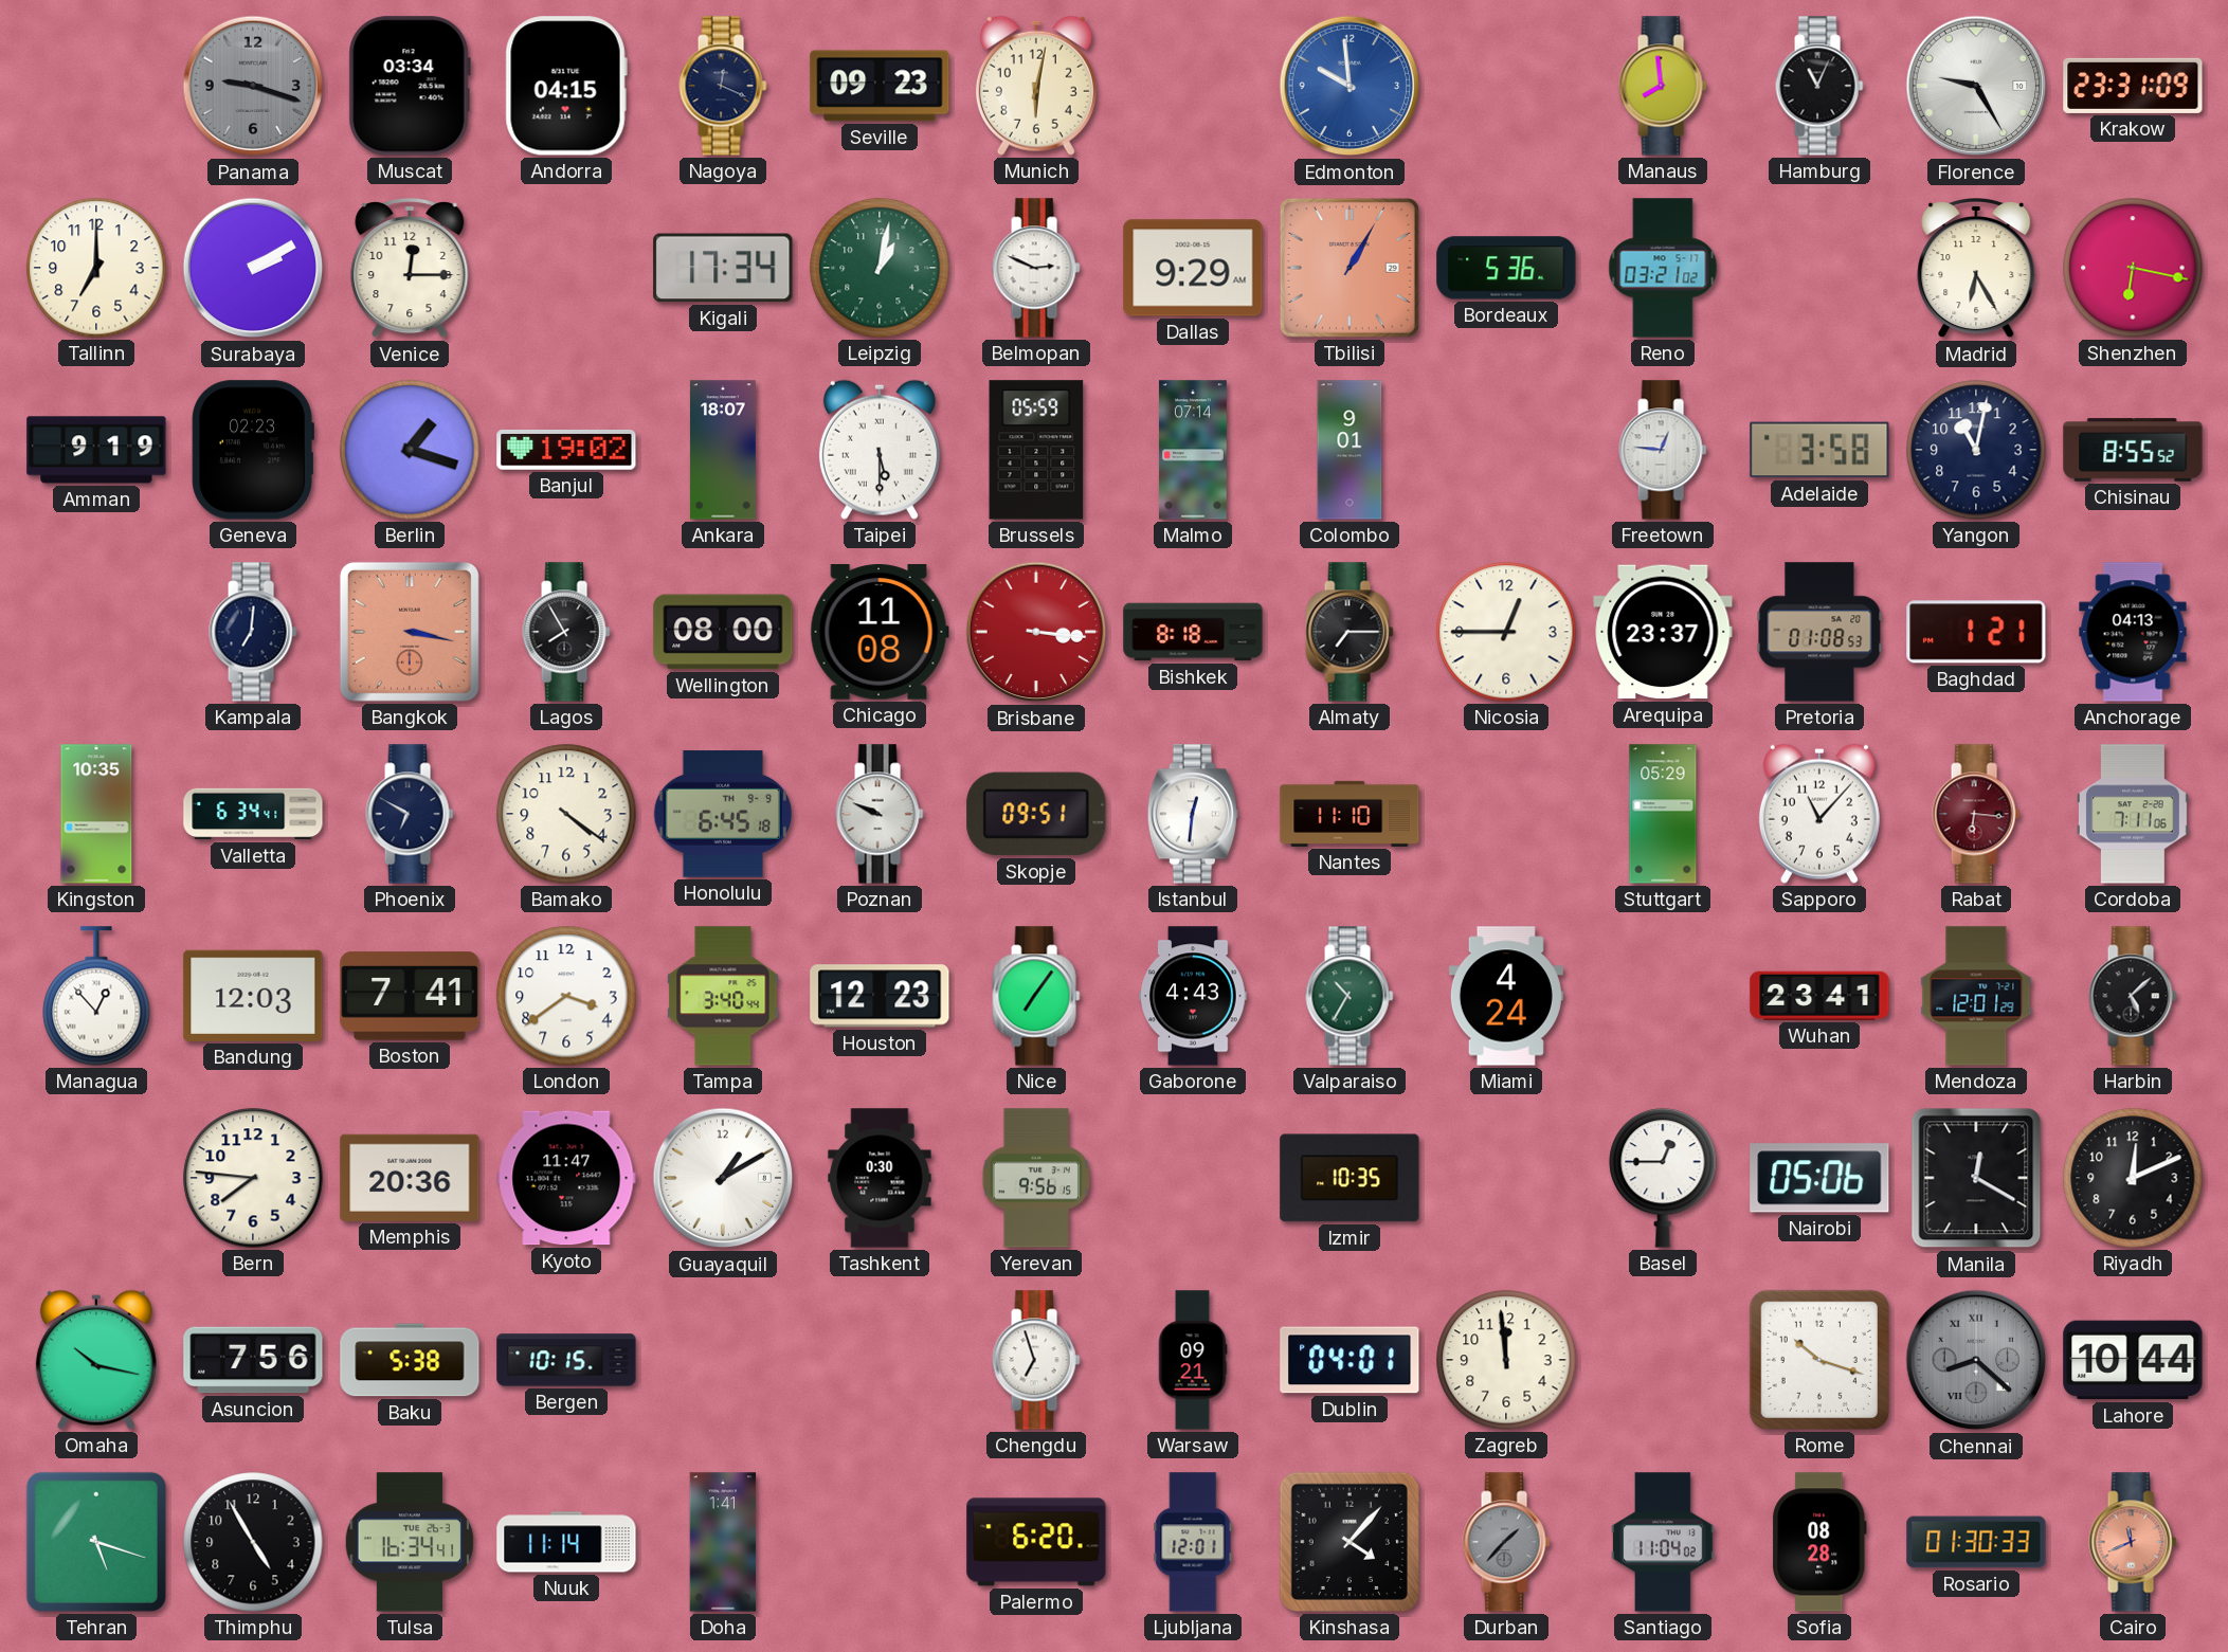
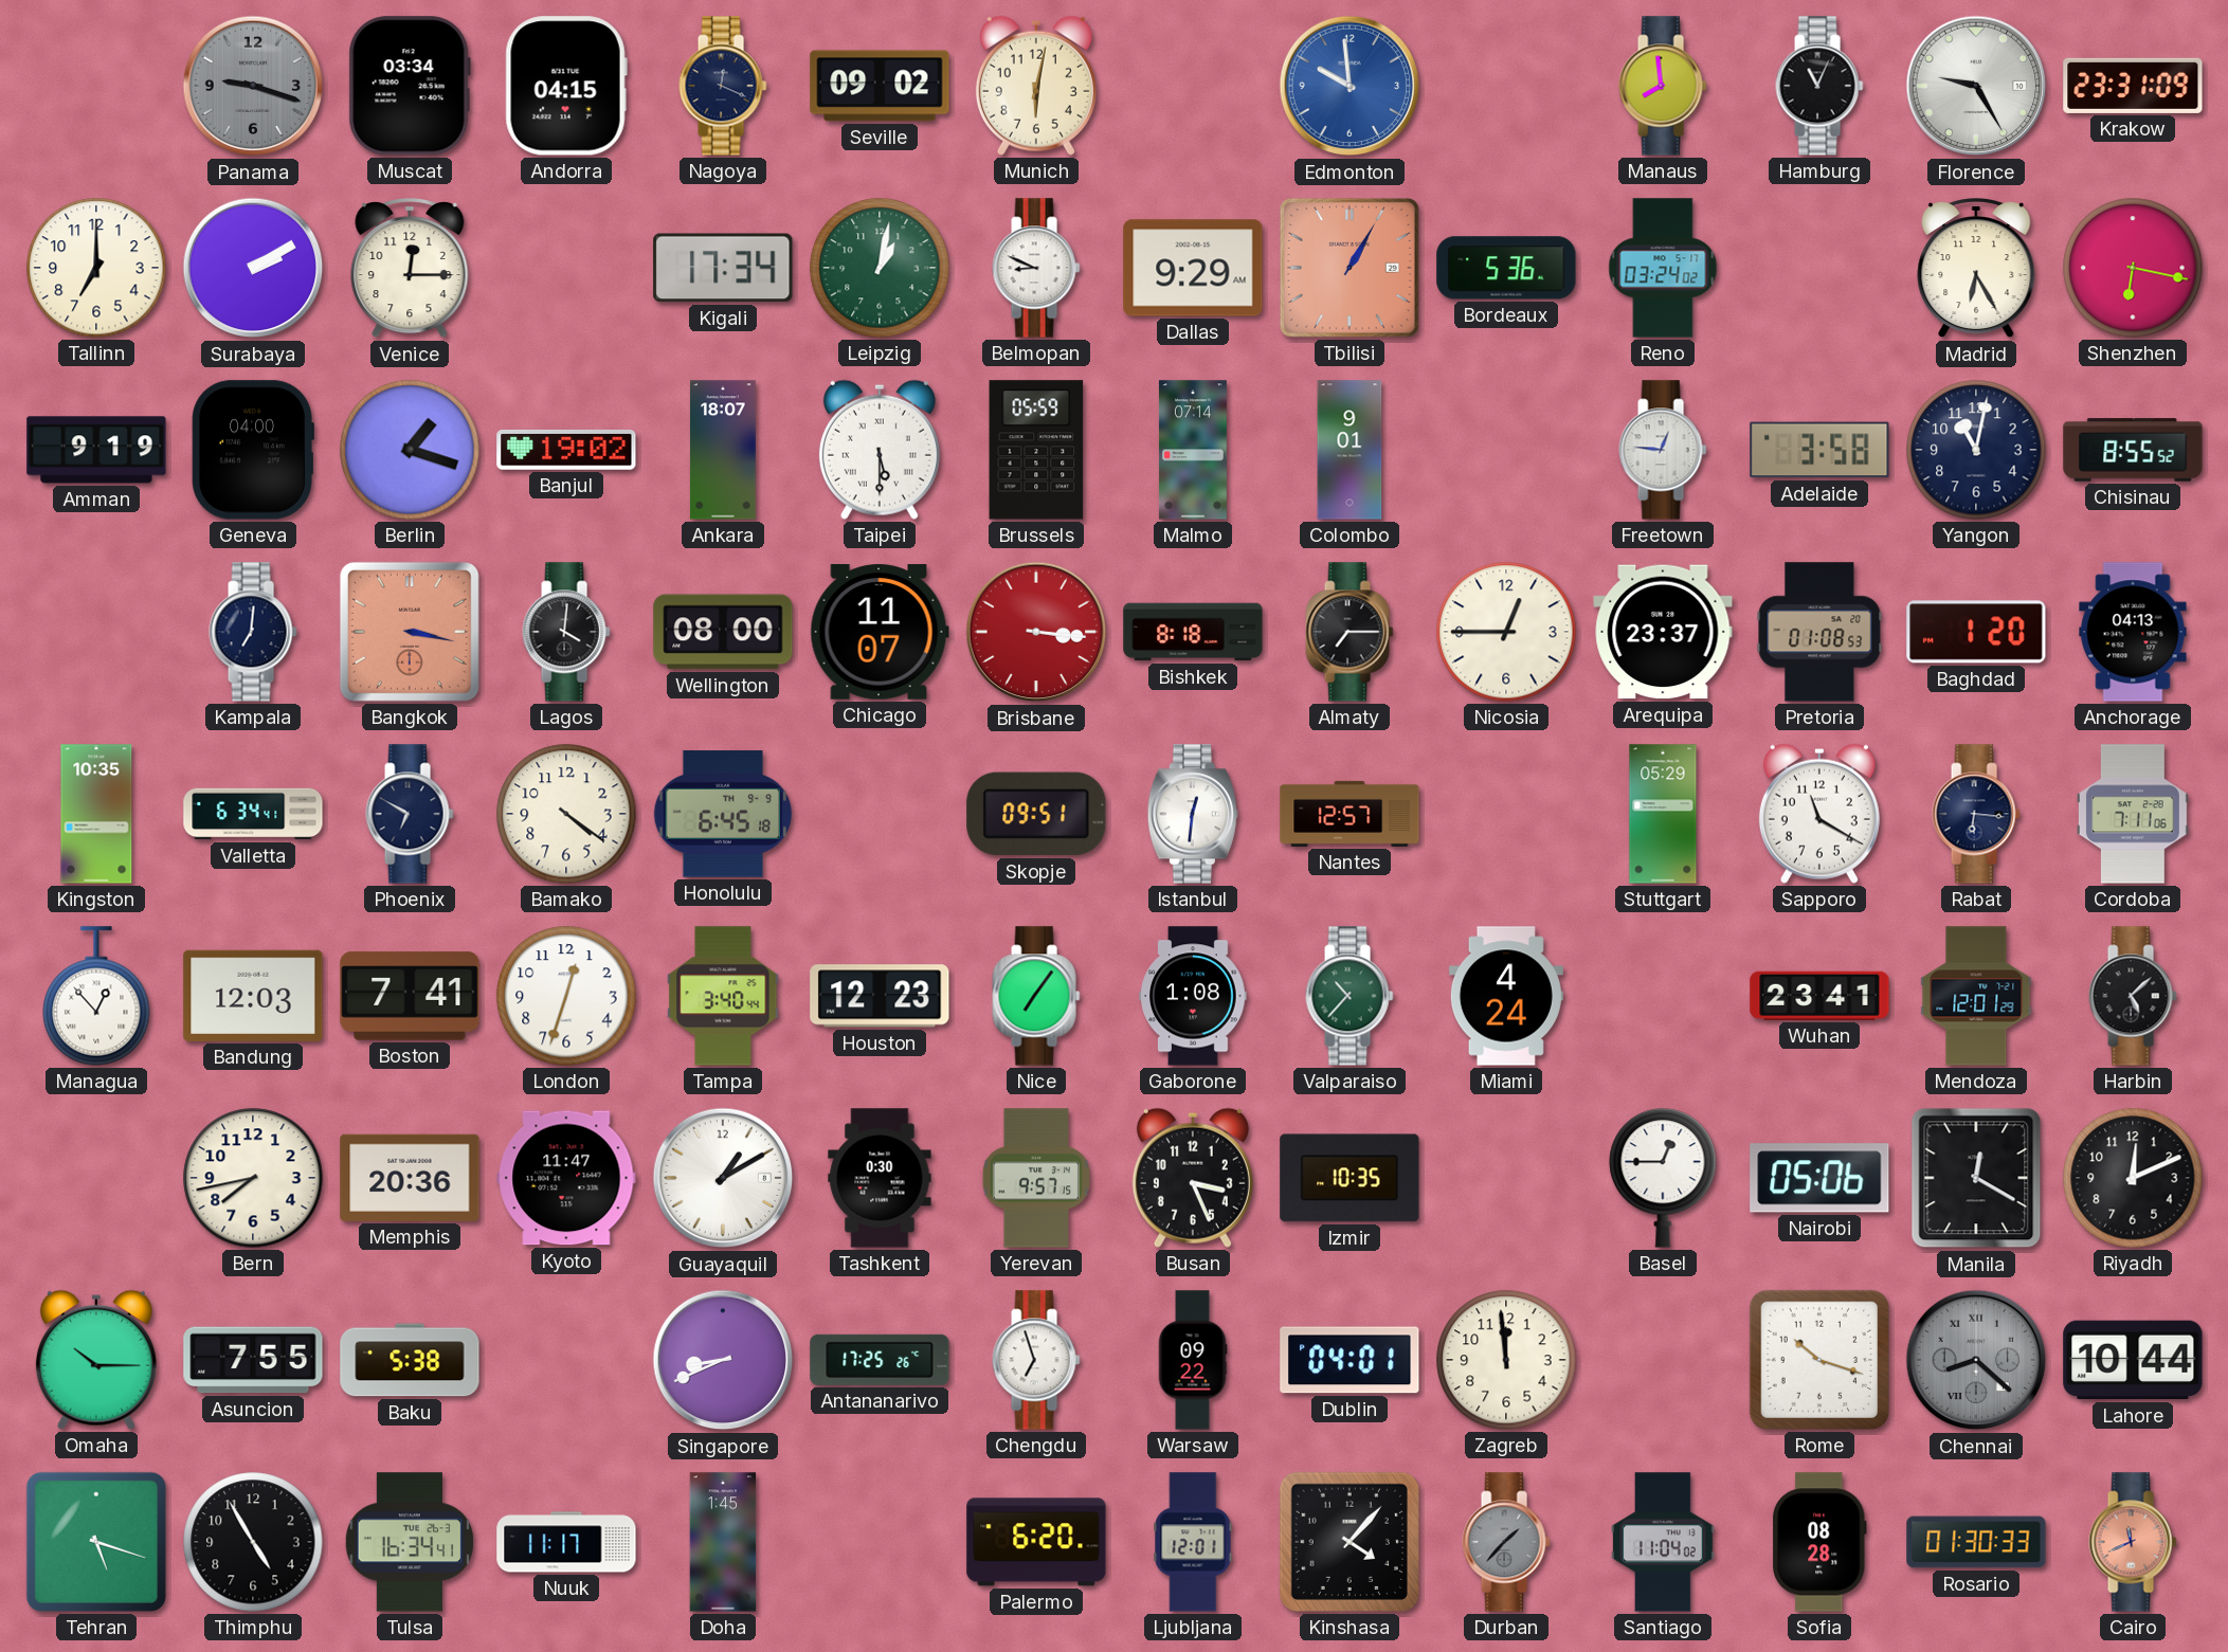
Seville: 09:23 -> 09:02 (880, 86)
Belmopan: 2:49 -> 8:49 (1036, 268)
Reno: 03:21 -> 03:24 (1663, 268)
Geneva: 02:23 -> 04:00 (253, 450)
Lagos: 7:55 -> 4:01 (566, 632)
Chicago: 11:08 -> 11:07 (880, 632)
Baghdad: 1:21 -> 1:20 (1976, 632)
Poznan: 9:49 -> none (880, 814)
Nantes: 11:10 -> 12:57 (1350, 814)
Sapporo: 11:07 -> 11:20 (1819, 814)
Rabat dial: burgundy -> navy (1976, 814)
London: 3:39 -> 12:33 (566, 996)
Gaborone: 4:43 -> 1:08 (1193, 996)
Valparaiso: 10:35 -> 10:37 (1350, 996)
Bern: 7:46 -> 7:43 (253, 1178)
Yerevan: 9:56 -> 9:57 (1036, 1178)
Busan: none -> 3:26 (1193, 1178)
Omaha: 10:17 -> 10:15 (96, 1360)
Asuncion: 7:56 -> 7:55 (253, 1360)
Bergen: 10:15 -> none (566, 1360)
Singapore: none -> 8:41 (723, 1360)
Antananarivo: none -> 17:25 (880, 1360)
Warsaw: 09:21 -> 09:22 (1193, 1360)
Nuuk: 11:14 -> 11:17 (566, 1542)
Doha: 1:41 -> 1:45 (723, 1542)
